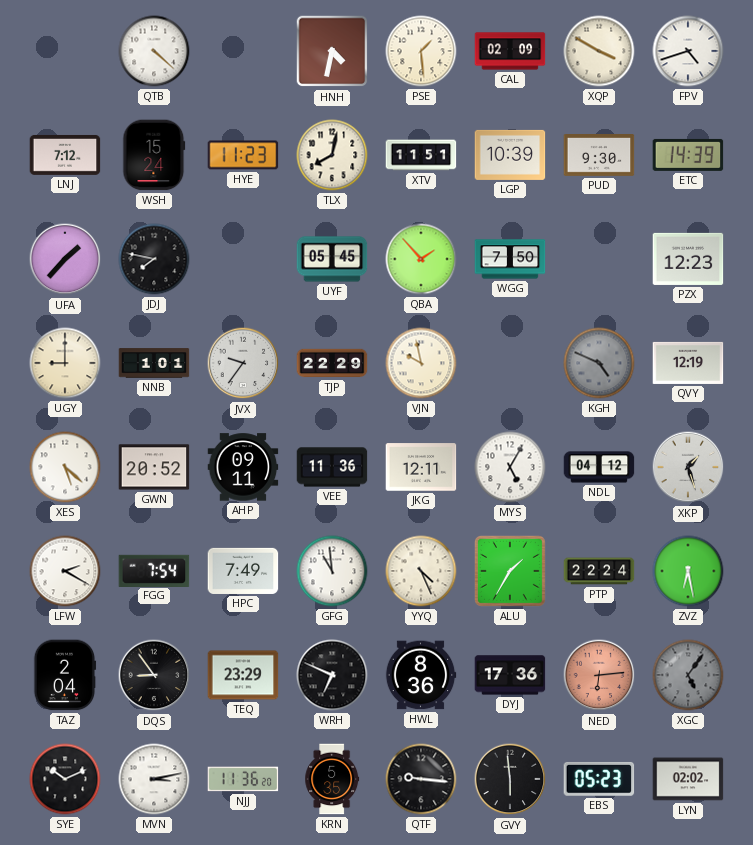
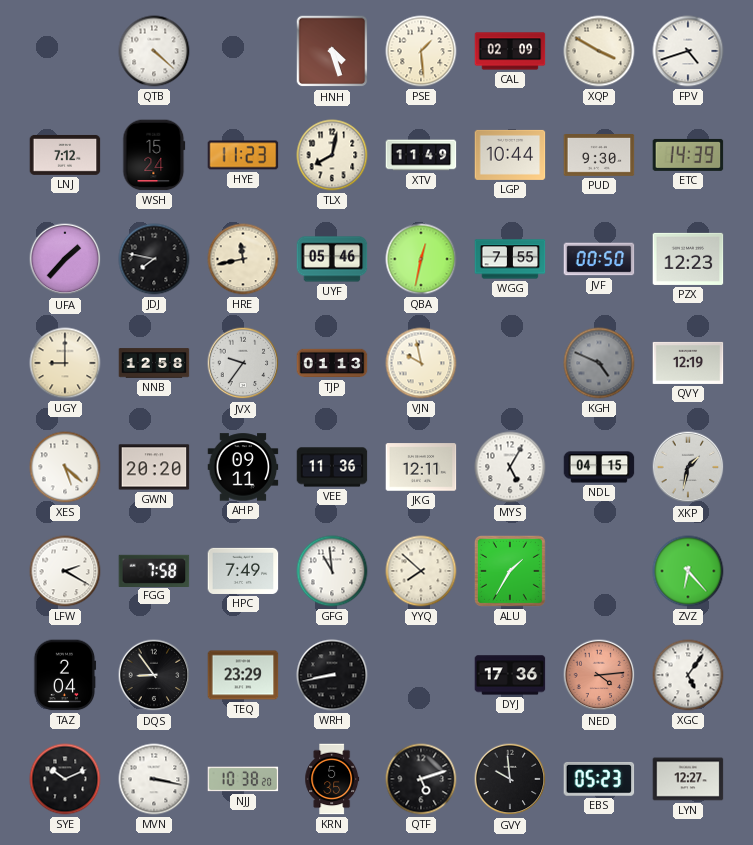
HNH: 4:32 -> 4:27 (332, 51)
XTV: 11:51 -> 11:49 (421, 155)
LGP: 10:39 -> 10:44 (510, 155)
HRE: none -> 11:43 (243, 259)
UYF: 05:45 -> 05:46 (332, 259)
QBA: 1:53 -> 12:32 (421, 259)
WGG: 7:50 -> 7:55 (510, 259)
JVF: none -> 00:50 (599, 259)
NNB: 1:01 -> 12:58 (154, 363)
TJP: 22:29 -> 01:13 (332, 363)
GWN: 20:52 -> 20:20 (154, 467)
NDL: 04:12 -> 04:15 (599, 467)
XKP: 1:27 -> 1:32 (688, 467)
FGG: 7:54 -> 7:58 (154, 570)
YYQ: 4:26 -> 7:52 (421, 571)
PTP: 22:24 -> none (599, 571)
ZVZ: 6:28 -> 6:23 (688, 571)
WRH: 6:49 -> 8:43 (332, 675)
HWL: 8:36 -> none (421, 675)
NED: 6:14 -> 4:14 (599, 675)
XGC dial: grey -> white (688, 675)
MVN: 3:13 -> 3:17 (154, 779)
NJJ: 11:36 -> 10:38 (243, 779)
QTF: 9:16 -> 5:12 (421, 779)
GVY: 5:59 -> 9:59 (510, 779)
LYN: 02:02 -> 12:27 (688, 779)
